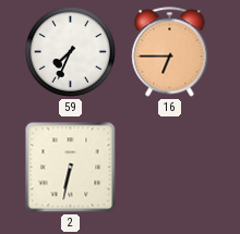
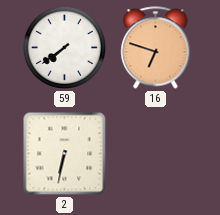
59: 7:34 -> 7:39 (64, 47)
16: 6:45 -> 6:48 (156, 48)
